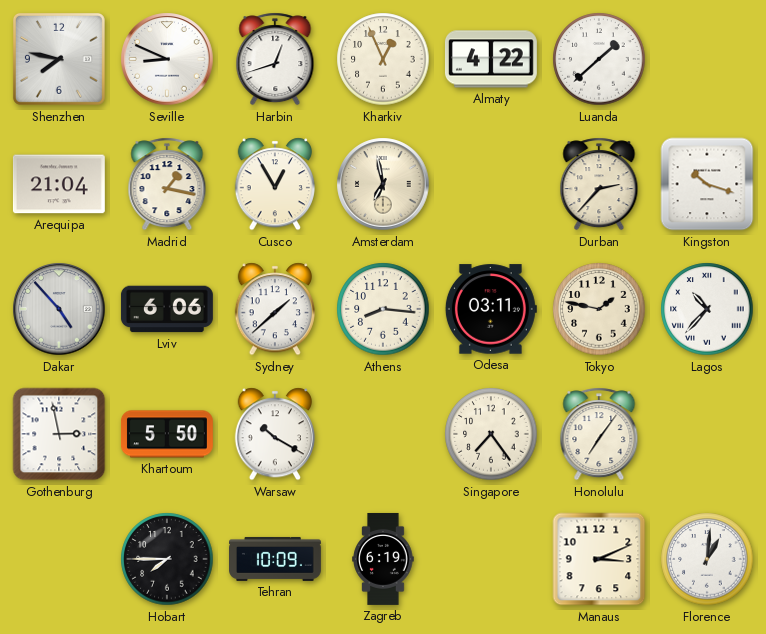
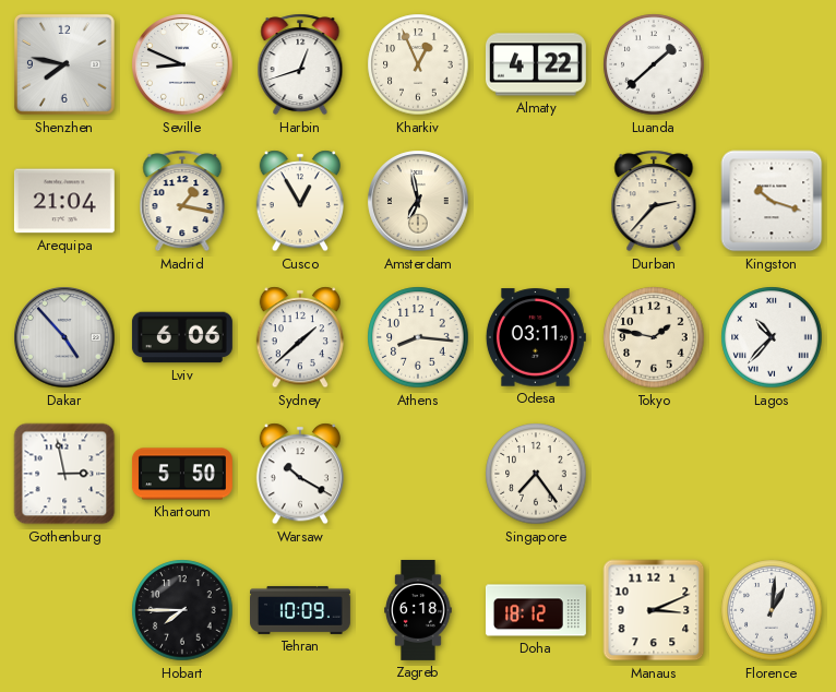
Honolulu: 7:06 -> none (599, 434)
Zagreb: 6:19 -> 6:18 (418, 610)
Doha: none -> 18:12 (536, 610)
